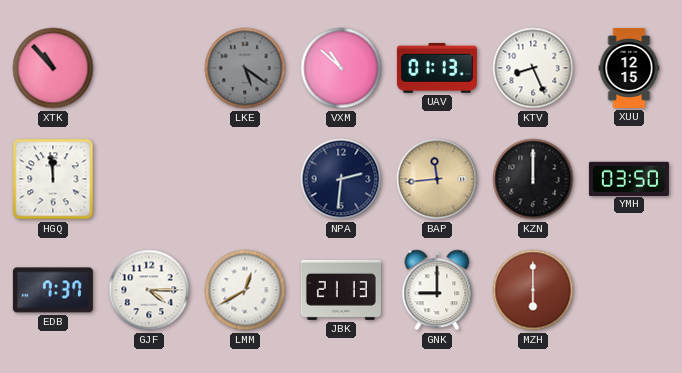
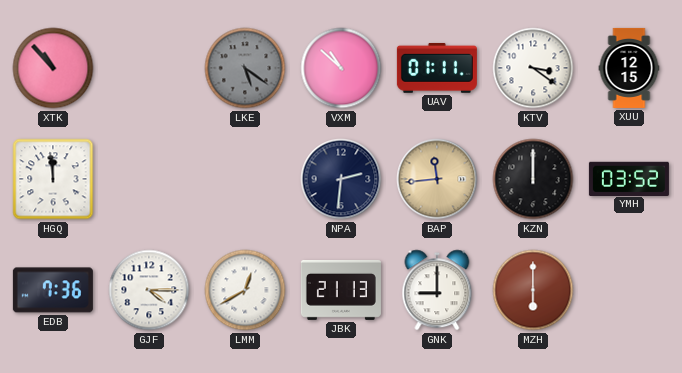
UAV: 01:13 -> 01:11 (437, 68)
KTV: 8:26 -> 3:21 (533, 68)
YMH: 03:50 -> 03:52 (629, 178)
EDB: 7:37 -> 7:36 (53, 290)
